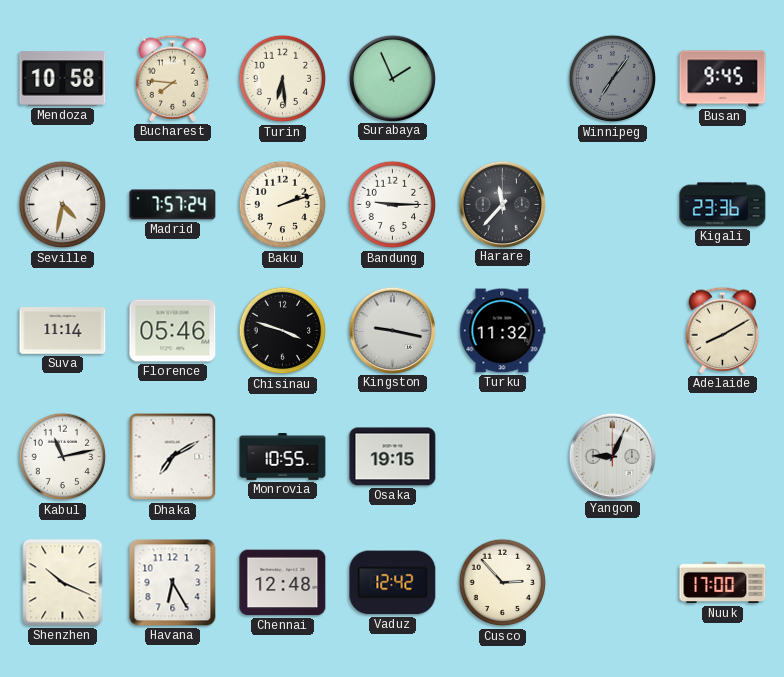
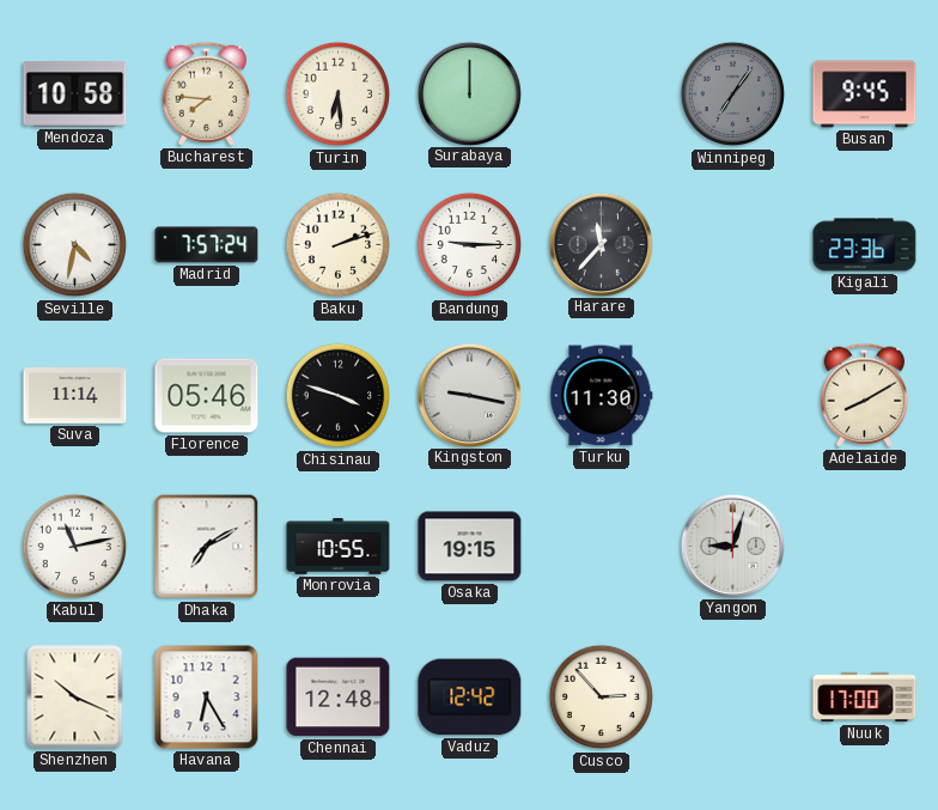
Surabaya: 1:56 -> 12:00 (469, 93)
Turku: 11:32 -> 11:30 (602, 396)
Yangon: 9:04 -> 9:03 (732, 546)
